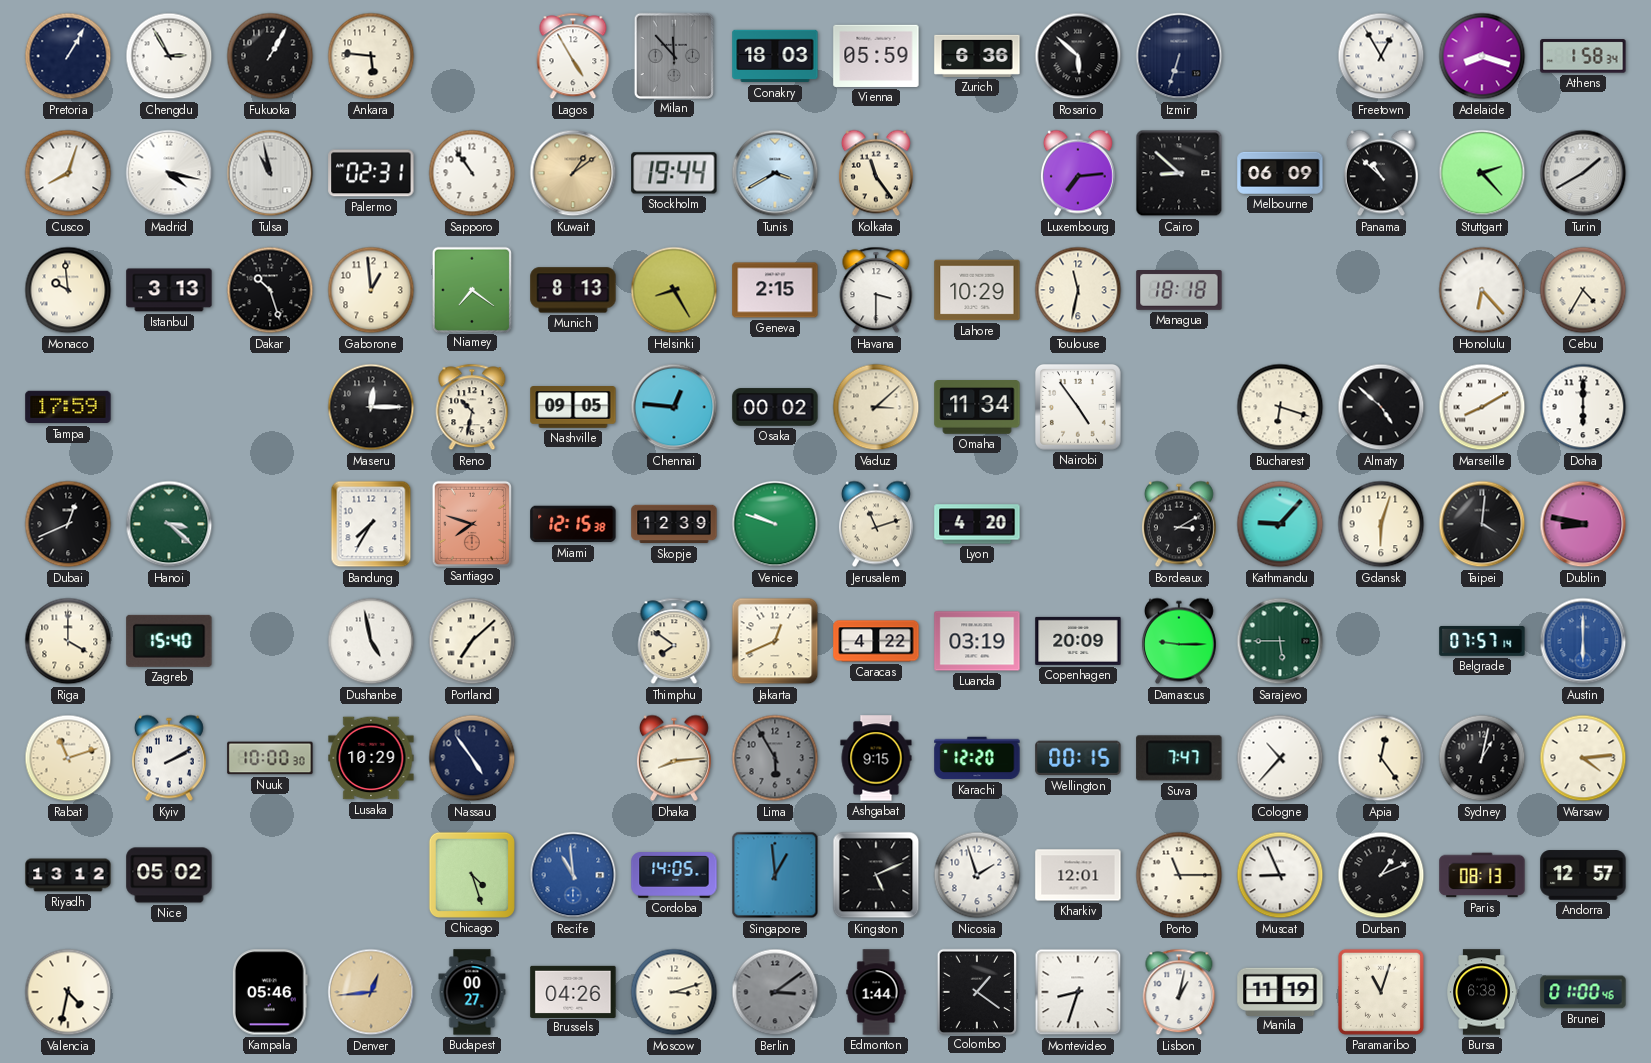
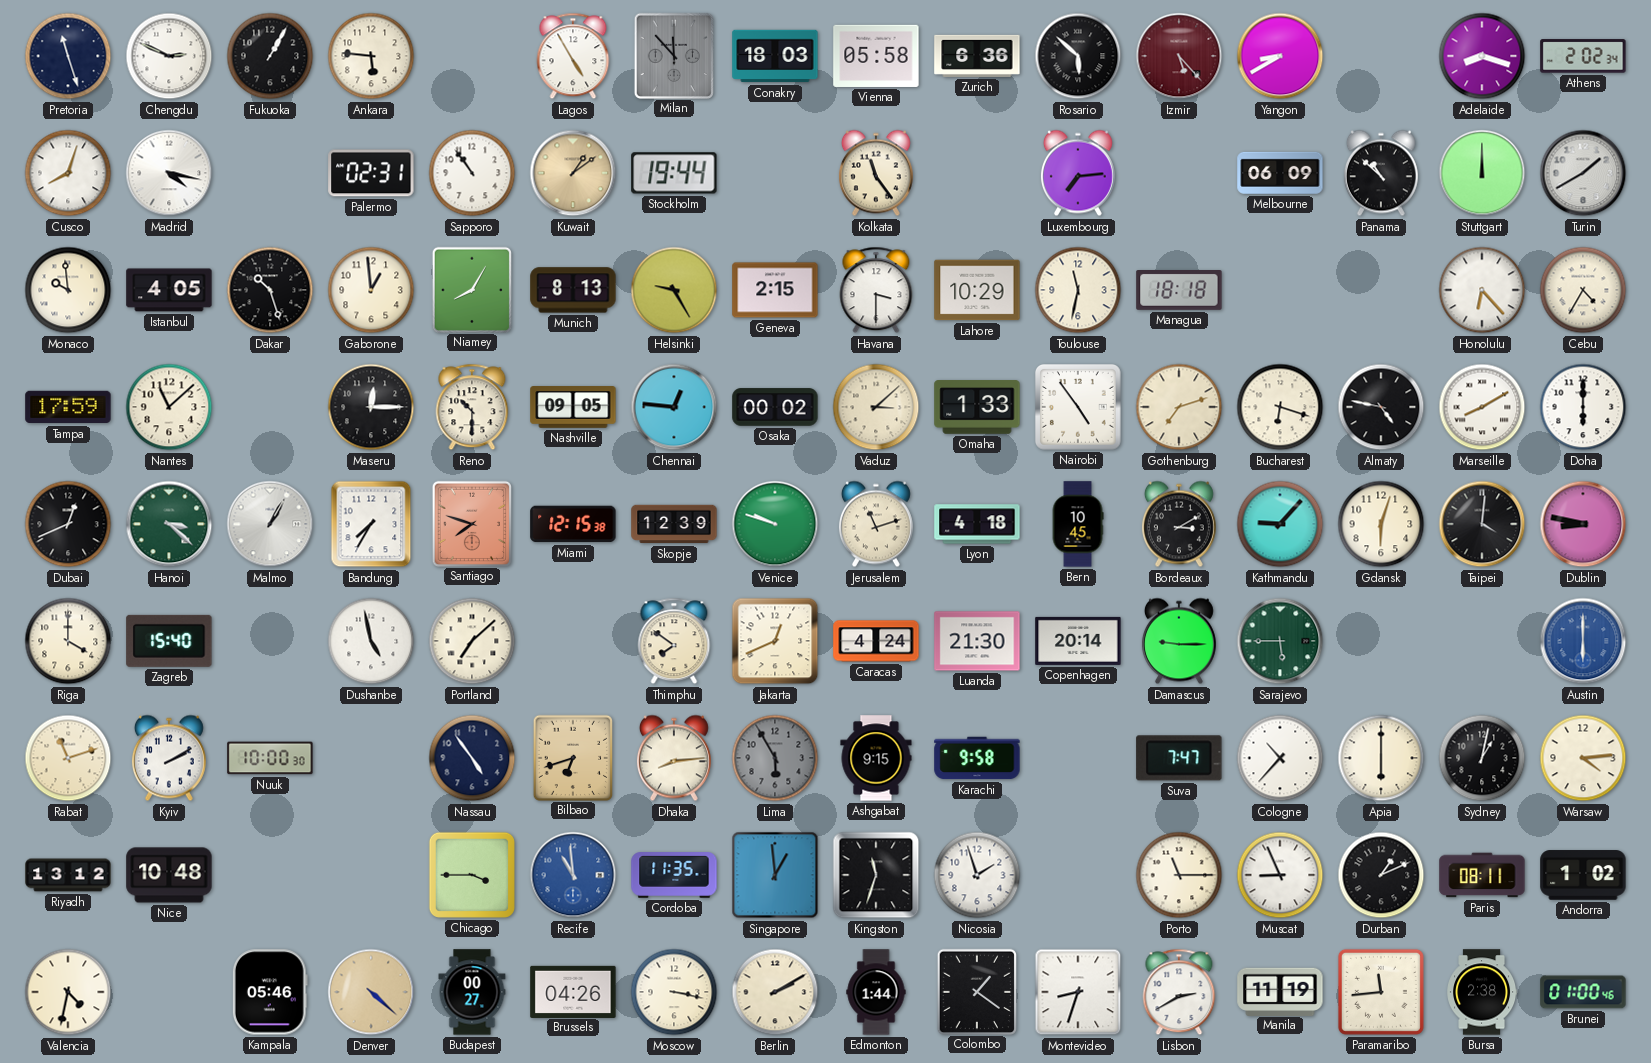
Pretoria: 1:05 -> 11:27 (68, 56)
Chengdu: 2:55 -> 2:49 (169, 56)
Vienna: 05:59 -> 05:58 (876, 56)
Izmir: 6:33 -> 5:23 (1179, 56)
Izmir dial: navy -> burgundy (1179, 56)
Yangon: none -> 8:40 (1280, 56)
Freetown: 12:55 -> none (1381, 56)
Athens: 1:58 -> 2:02 (1583, 56)
Tulsa: 10:58 -> none (270, 173)
Tunis: 3:40 -> none (775, 173)
Cairo: 8:52 -> none (1179, 173)
Stuttgart: 2:23 -> 12:00 (1482, 173)
Istanbul: 3:13 -> 4:05 (169, 290)
Niamey: 7:21 -> 8:05 (471, 289)
Helsinki: 8:25 -> 9:25 (674, 290)
Nantes: none -> 11:08 (169, 407)
Reno: 10:32 -> 10:30 (472, 407)
Omaha: 11:34 -> 1:33 (977, 407)
Gothenburg: none -> 7:12 (1179, 407)
Almaty: 4:52 -> 4:47 (1381, 407)
Malmo: none -> 1:05 (270, 524)
Lyon: 4:20 -> 4:18 (977, 524)
Bern: none -> 10:45 (1078, 524)
Caracas: 4:22 -> 4:24 (876, 641)
Luanda: 03:19 -> 21:30 (977, 641)
Copenhagen: 20:09 -> 20:14 (1078, 641)
Belgrade: 07:57 -> none (1482, 641)
Lusaka: 10:29 -> none (371, 758)
Bilbao: none -> 6:42 (572, 757)
Karachi: 12:20 -> 9:58 (977, 758)
Wellington: 00:15 -> none (1078, 758)
Apia: 12:24 -> 6:00 (1381, 758)
Nice: 05:02 -> 10:48 (169, 875)
Chicago: 4:27 -> 3:45 (472, 875)
Cordoba: 14:05 -> 11:35 (674, 875)
Kingston: 5:11 -> 11:33 (876, 875)
Kharkiv: 12:01 -> none (1078, 875)
Paris: 08:13 -> 08:11 (1482, 875)
Andorra: 12:57 -> 1:02 (1583, 875)
Denver: 12:44 -> 4:22 (371, 992)
Moscow: 3:12 -> 3:17 (674, 992)
Berlin: 3:09 -> 2:10 (775, 992)
Berlin dial: grey -> cream (775, 992)
Lisbon: 1:02 -> 2:40 (1179, 992)
Paramaribo: 11:03 -> 11:44 (1381, 992)
Bursa: 6:38 -> 2:38 (1482, 992)
